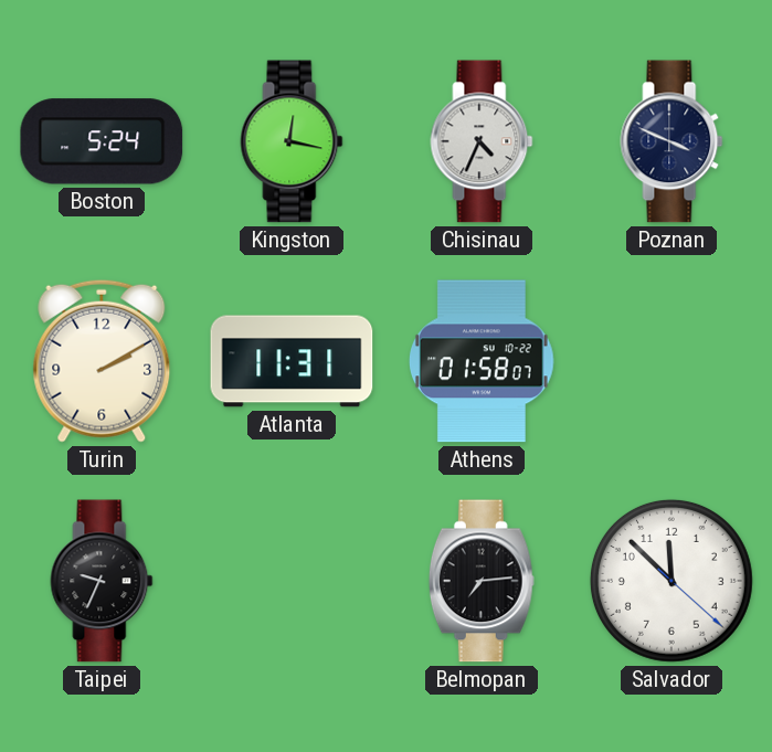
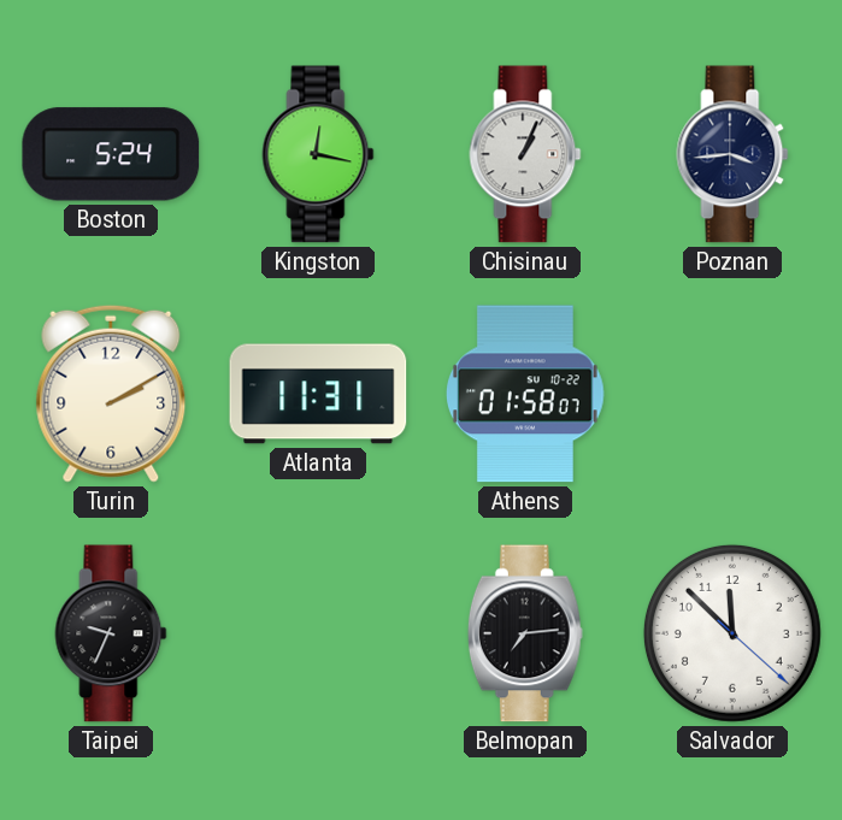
Chisinau: 4:34 -> 1:04 (525, 154)
Poznan: 3:49 -> 3:44 (732, 154)
